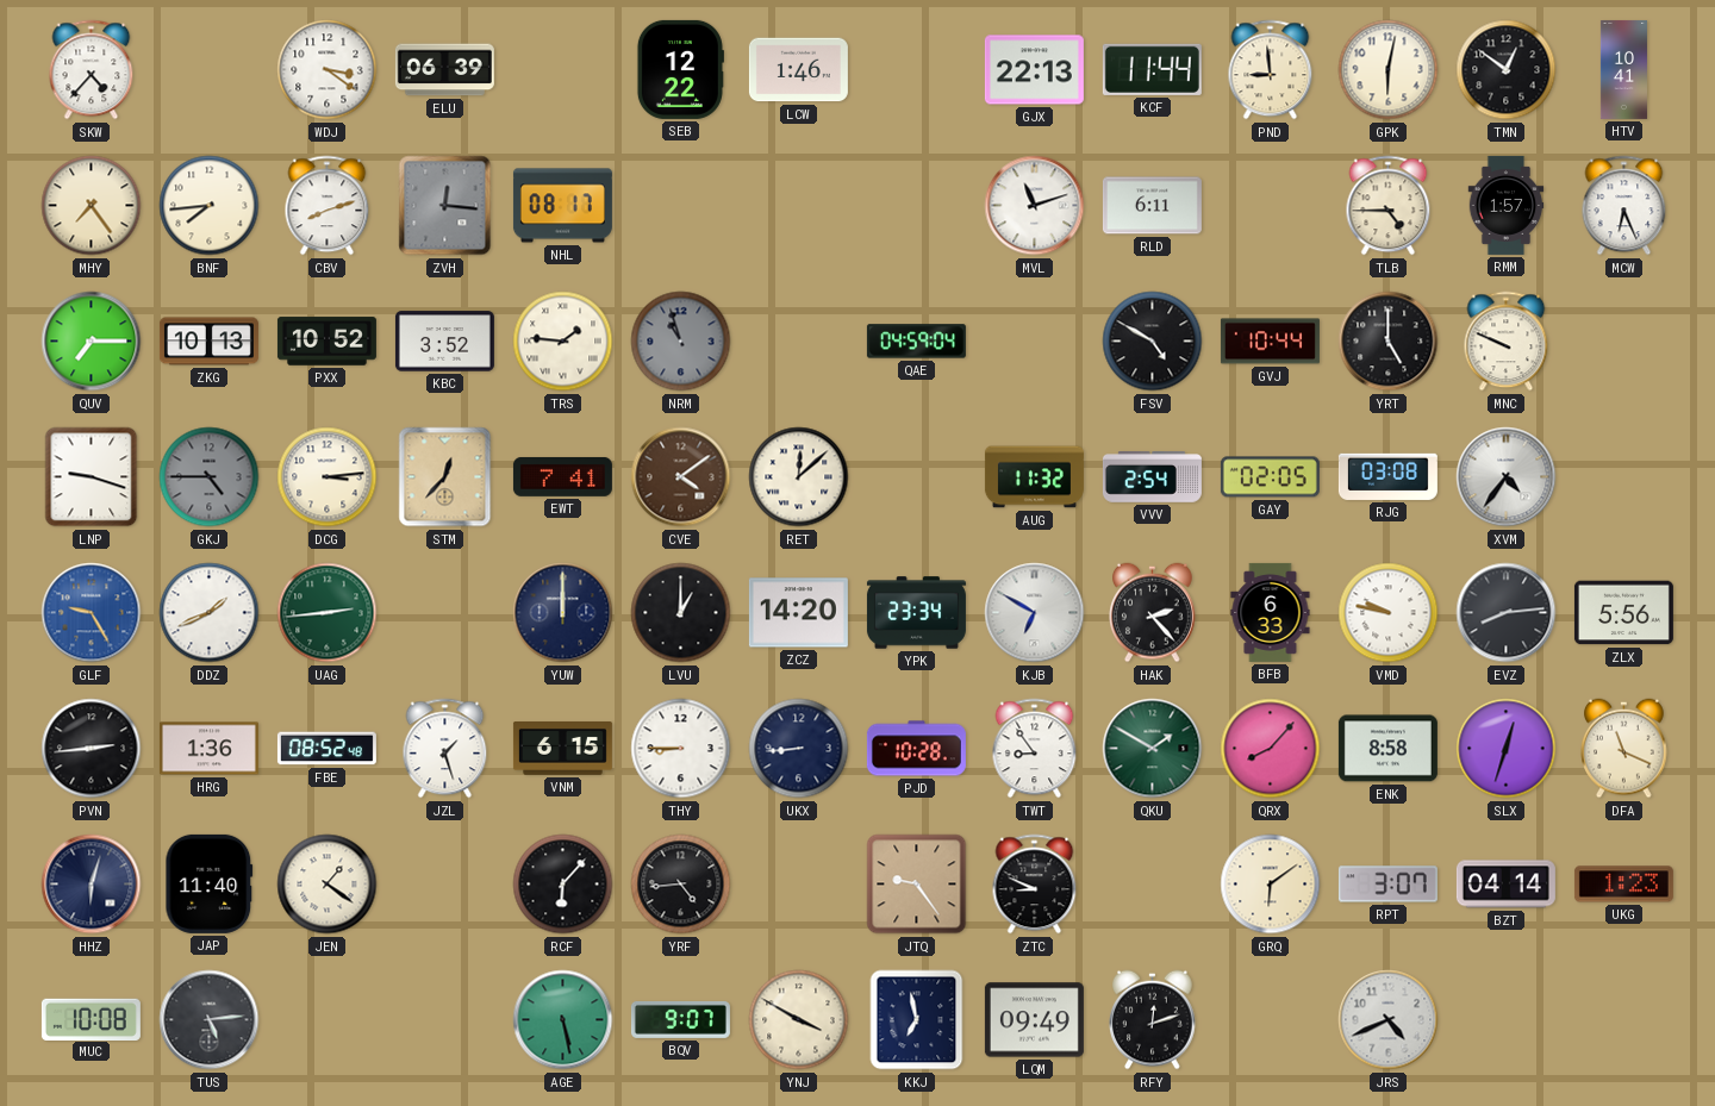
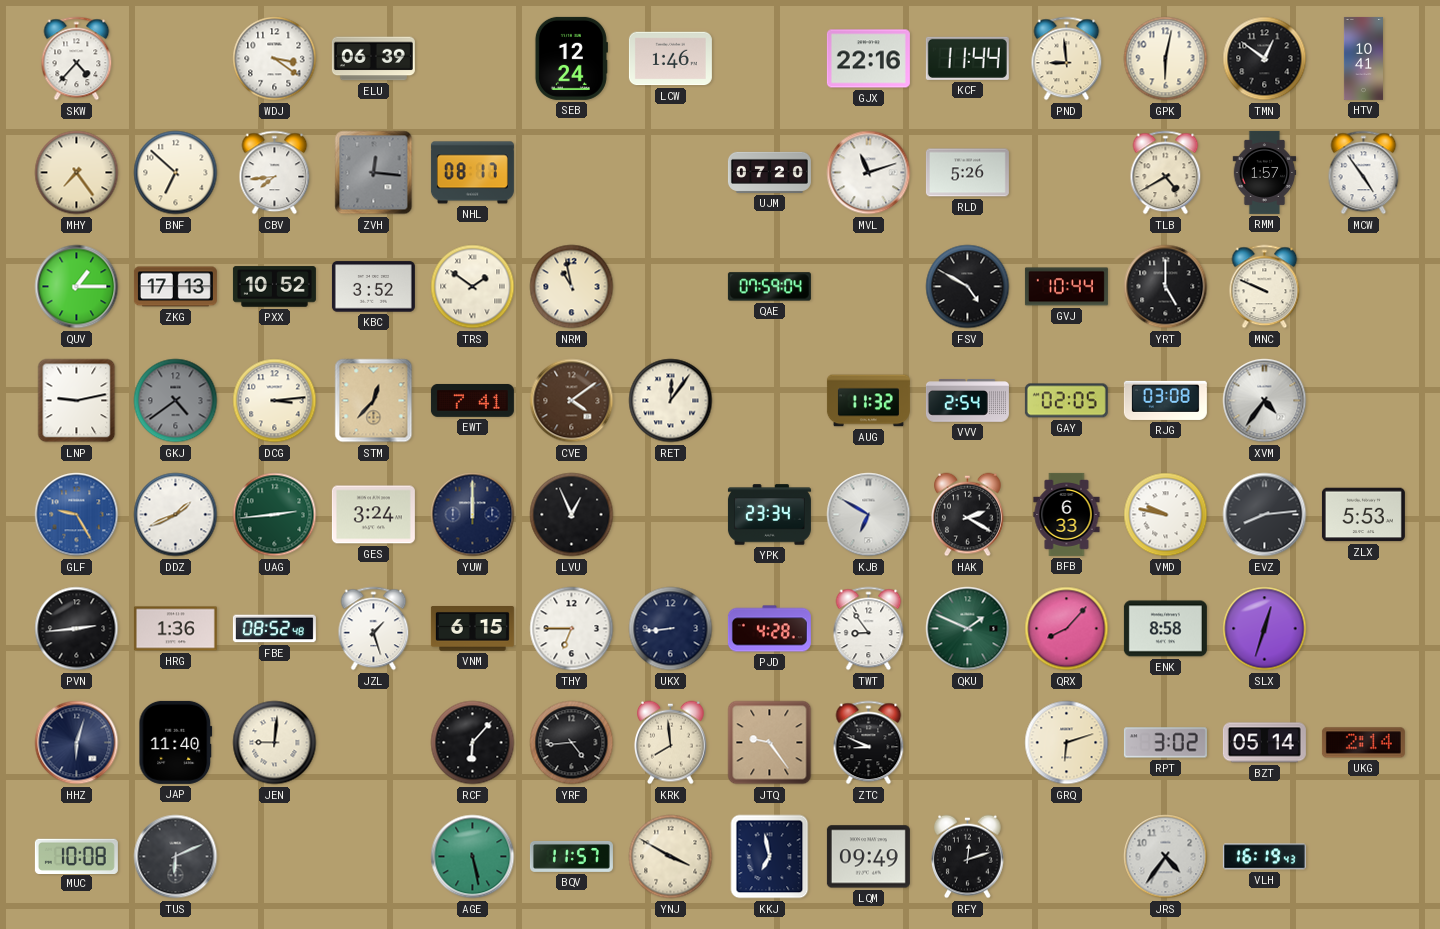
SEB: 12:22 -> 12:24 (571, 58)
GJX: 22:13 -> 22:16 (868, 59)
BNF: 7:44 -> 6:52 (176, 173)
CBV: 8:12 -> 7:44 (275, 173)
UJM: none -> 07:20 (769, 172)
RLD: 6:11 -> 5:26 (967, 173)
TLB: 4:45 -> 4:40 (1166, 173)
MCW: 6:26 -> 4:54 (1364, 173)
QUV: 7:15 -> 1:15 (77, 287)
ZKG: 10:13 -> 17:13 (175, 287)
TRS: 1:46 -> 1:51 (473, 287)
NRM: 10:57 -> 10:58 (572, 287)
NRM dial: grey -> cream (572, 287)
QAE: 04:59 -> 07:59 (769, 287)
LNP: 9:18 -> 9:13 (77, 401)
GKJ: 4:45 -> 4:39 (176, 401)
RET: 12:08 -> 12:06 (671, 401)
GES: none -> 3:24 (373, 515)
LVU: 1:00 -> 12:56 (572, 515)
ZCZ: 14:20 -> none (798, 613)
HAK: 2:23 -> 2:20 (968, 515)
ZLX: 5:56 -> 5:53 (1363, 515)
THY: 8:45 -> 6:45 (572, 629)
PJD: 10:28 -> 4:28 (769, 629)
QKU: 1:50 -> 1:49 (968, 629)
DFA: 11:19 -> none (1624, 749)
JEN: 1:21 -> 9:01 (275, 743)
KRK: none -> 7:59 (671, 743)
GRQ: 6:09 -> 6:12 (1067, 743)
RPT: 3:07 -> 3:02 (1165, 743)
BZT: 04:14 -> 05:14 (1264, 743)
UKG: 1:23 -> 2:14 (1363, 743)
TUS: 5:14 -> 6:11 (176, 857)
BQV: 9:07 -> 11:57 (571, 856)
JRS: 4:41 -> 4:36 (1166, 857)
VLH: none -> 16:19 (1264, 857)
